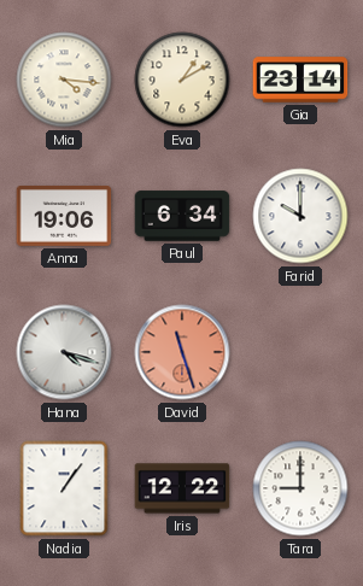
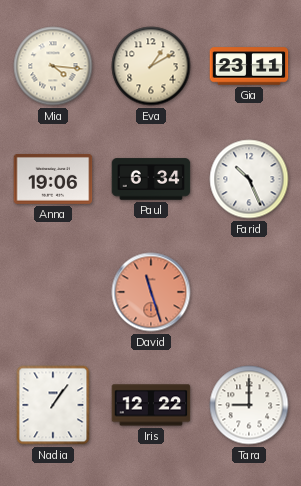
Gia: 23:14 -> 23:11 (249, 66)
Farid: 10:00 -> 10:26 (249, 179)
Hana: 4:18 -> none (64, 352)
